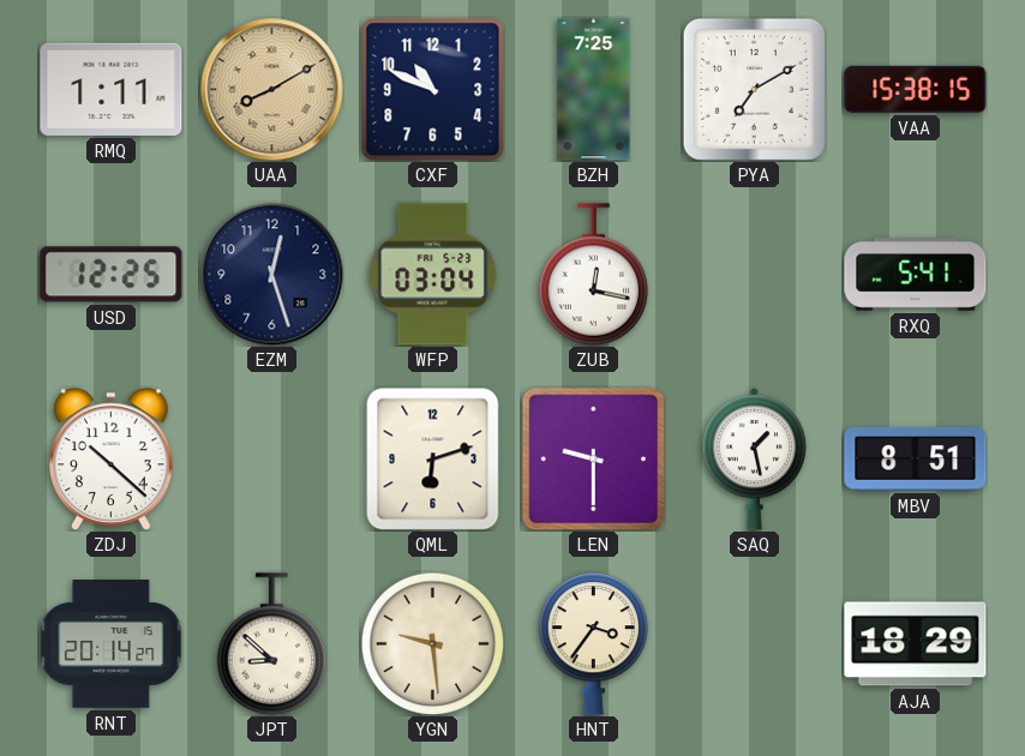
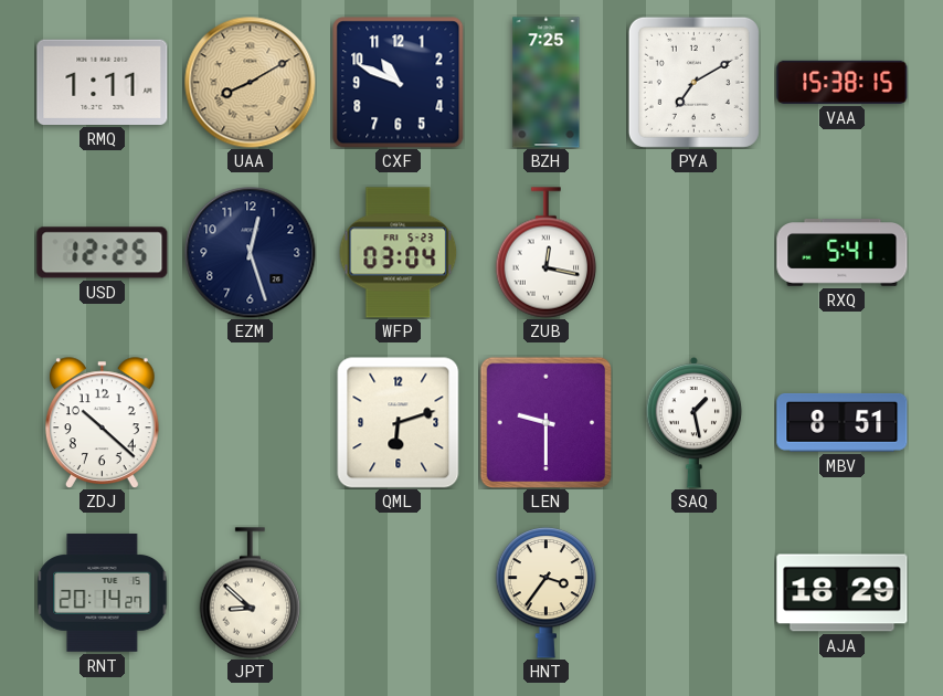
YGN: 9:29 -> none (432, 643)
